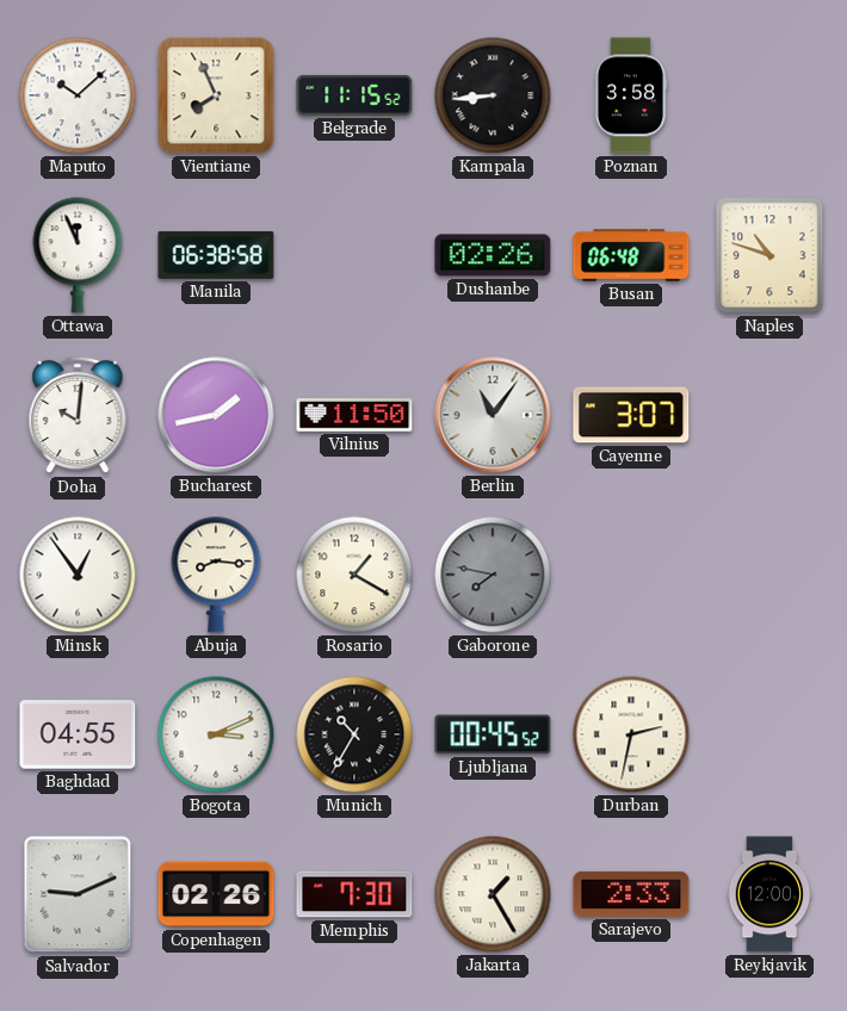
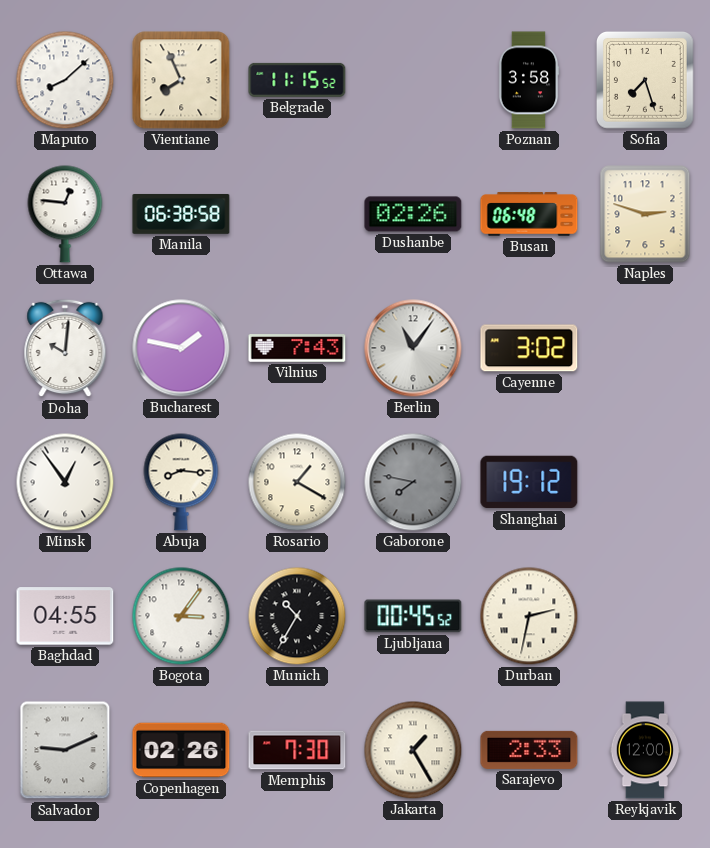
Maputo: 10:08 -> 8:08 (65, 80)
Kampala: 8:44 -> none (493, 95)
Sofia: none -> 7:27 (645, 80)
Ottawa: 11:56 -> 12:46 (65, 214)
Naples: 10:48 -> 2:48 (645, 214)
Bucharest: 1:43 -> 1:47 (181, 348)
Vilnius: 11:50 -> 7:43 (297, 348)
Cayenne: 3:07 -> 3:02 (529, 348)
Shanghai: none -> 19:12 (529, 482)
Bogota: 3:11 -> 3:06 (181, 616)
